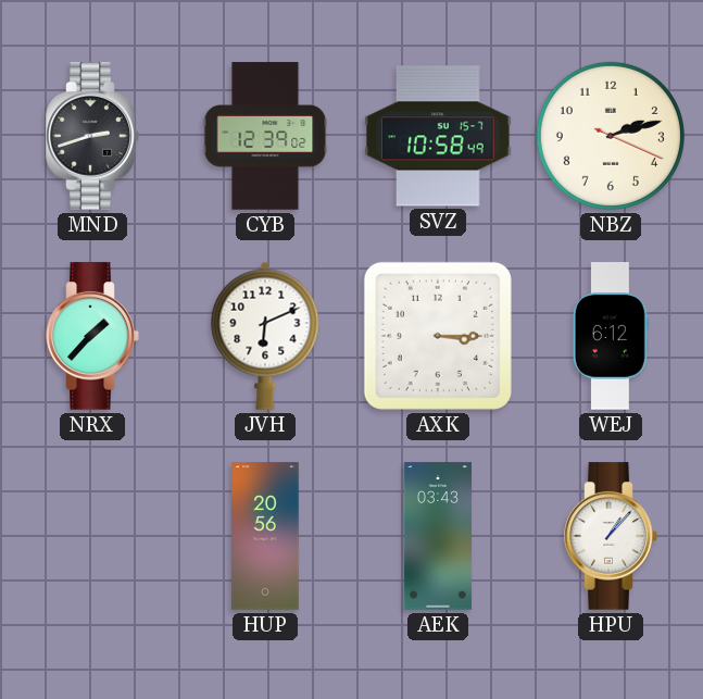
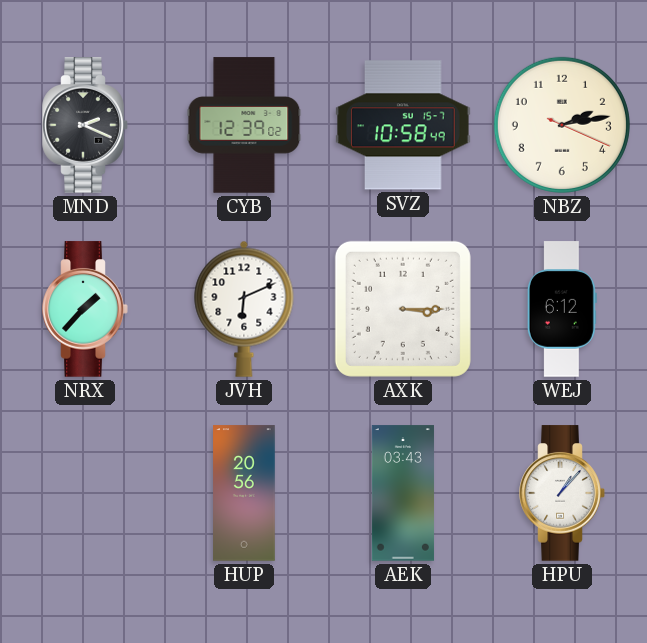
MND: 2:42 -> 2:19 (85, 125)
NBZ: 2:12 -> 2:13 (562, 125)
